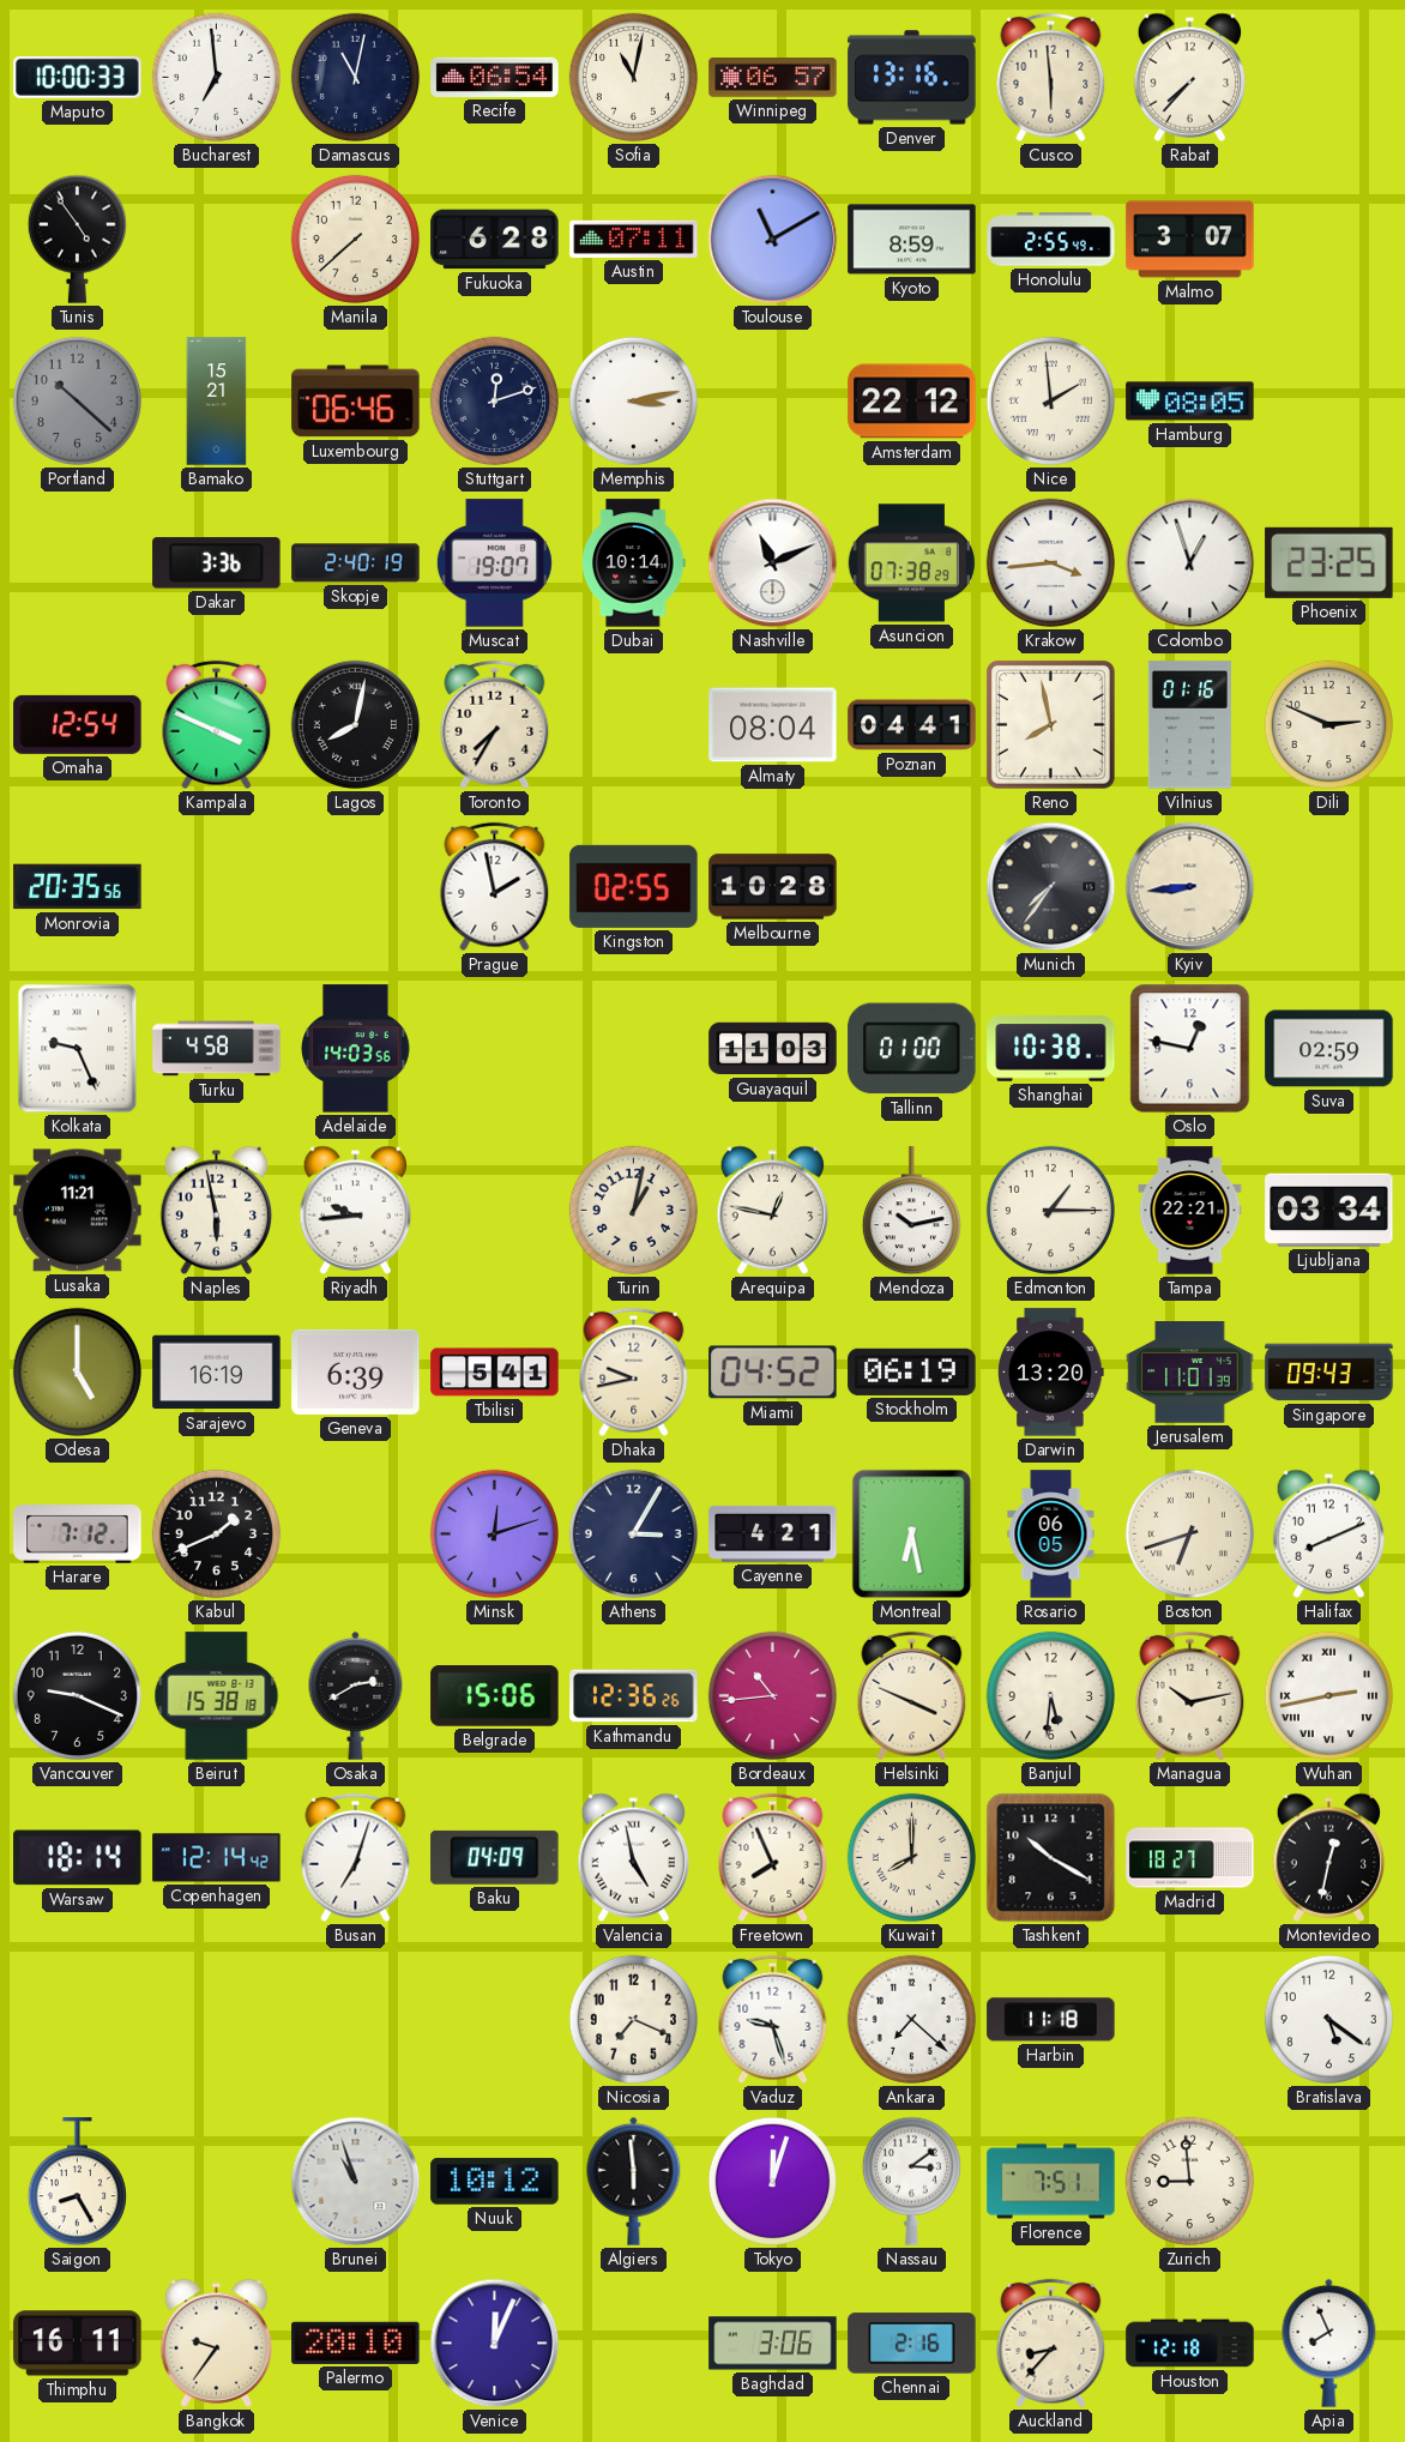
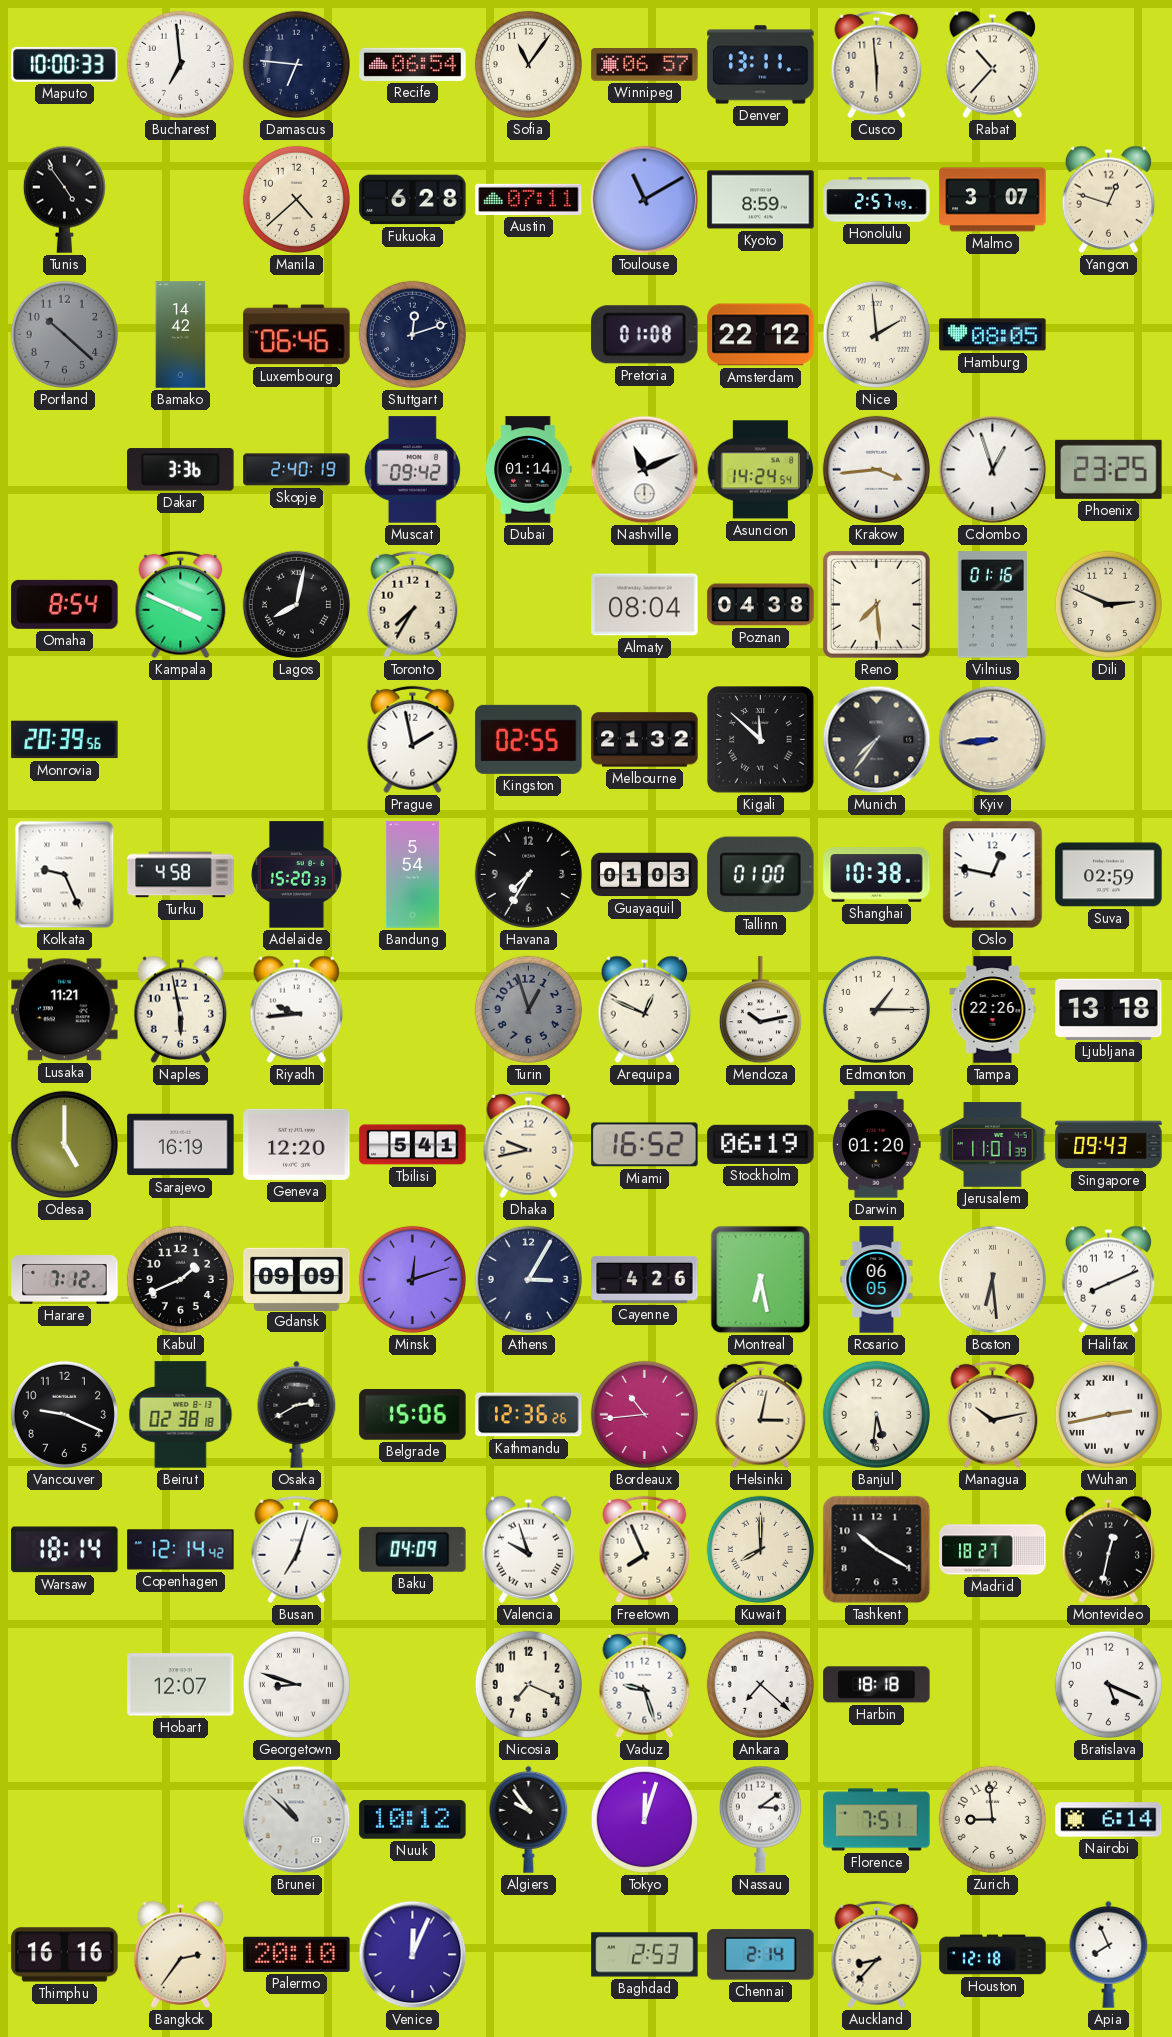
Damascus: 11:02 -> 6:46 (296, 64)
Sofia: 11:02 -> 11:06 (528, 64)
Denver: 13:16 -> 13:11 (761, 65)
Rabat: 7:37 -> 10:37 (993, 64)
Manila: 7:38 -> 4:38 (296, 199)
Honolulu: 2:55 -> 2:57 (877, 200)
Yangon: none -> 12:48 (1109, 199)
Bamako: 15:21 -> 14:42 (181, 335)
Memphis: 3:13 -> none (633, 400)
Pretoria: none -> 01:08 (645, 335)
Muscat: 19:07 -> 09:42 (412, 470)
Dubai: 10:14 -> 01:14 (529, 470)
Asuncion: 07:38 -> 14:24 (760, 470)
Omaha: 12:54 -> 8:54 (65, 604)
Poznan: 04:41 -> 04:38 (761, 605)
Reno: 7:58 -> 7:29 (876, 604)
Monrovia: 20:35 -> 20:39 (65, 740)
Melbourne: 10:28 -> 21:32 (645, 740)
Kigali: none -> 11:52 (761, 740)
Adelaide: 14:03 -> 15:20 (297, 875)
Bandung: none -> 5:54 (412, 875)
Havana: none -> 7:35 (528, 874)
Guayaquil: 11:03 -> 01:03 (645, 875)
Turin: 1:02 -> 12:57 (528, 1009)
Turin dial: cream -> grey (528, 1009)
Arequipa: 12:47 -> 12:49 (645, 1009)
Tampa: 22:21 -> 22:26 (993, 1010)
Ljubljana: 03:34 -> 13:18 (1109, 1009)
Geneva: 6:39 -> 12:20 (297, 1144)
Miami: 04:52 -> 16:52 (645, 1145)
Darwin: 13:20 -> 01:20 (877, 1145)
Gdansk: none -> 09:09 (297, 1279)
Cayenne: 4:21 -> 4:26 (645, 1279)
Boston: 6:42 -> 6:29 (992, 1279)
Beirut: 15:38 -> 02:38 (181, 1415)
Helsinki: 3:49 -> 3:02 (761, 1415)
Valencia: 4:58 -> 9:57 (529, 1549)
Hobart: none -> 12:07 (181, 1685)
Georgetown: none -> 8:48 (296, 1684)
Harbin: 11:18 -> 18:18 (877, 1685)
Bratislava: 5:21 -> 5:19 (1108, 1684)
Saigon: 8:25 -> none (77, 2182)
Brunei: 10:57 -> 10:52 (297, 1820)
Algiers: 5:59 -> 9:54 (529, 1819)
Nairobi: none -> 6:14 (1109, 1820)
Thimphu: 16:11 -> 16:16 (65, 1955)
Bangkok: 9:36 -> 2:36 (181, 1954)
Baghdad: 3:06 -> 2:53 (645, 1955)
Chennai: 2:16 -> 2:14 (761, 1955)
